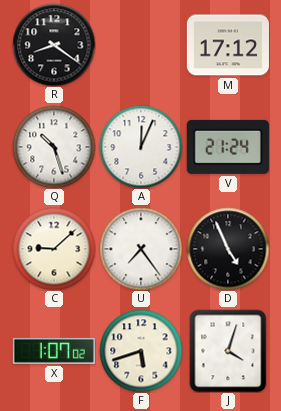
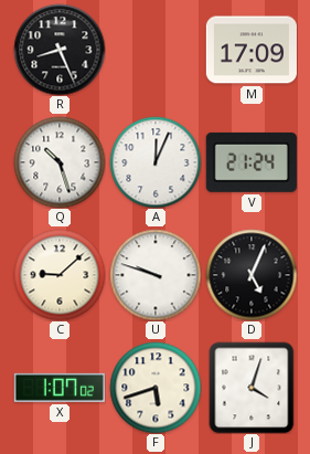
R: 8:21 -> 8:26 (60, 50)
M: 17:12 -> 17:09 (252, 50)
U: 7:24 -> 9:48 (156, 275)
D: 4:56 -> 5:04 (252, 275)
